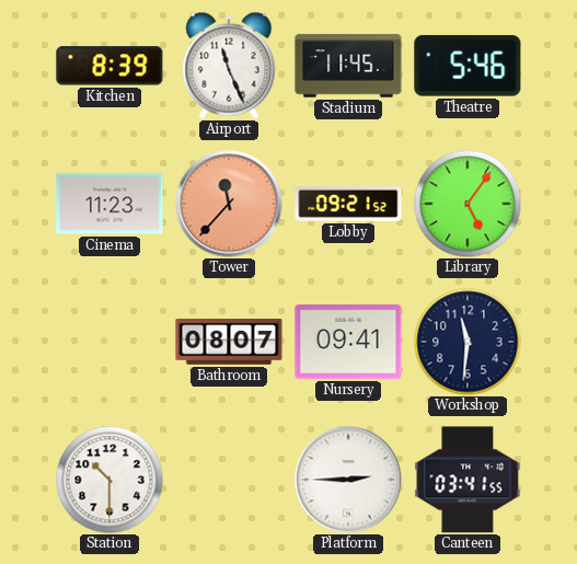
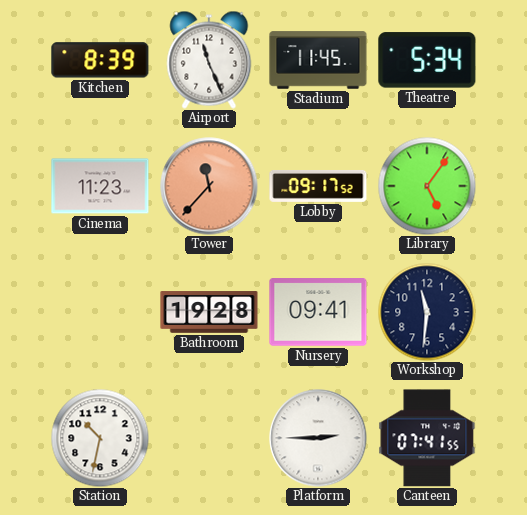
Theatre: 5:46 -> 5:34 (427, 60)
Lobby: 09:21 -> 09:17 (318, 186)
Bathroom: 08:07 -> 19:28 (209, 312)
Station: 10:30 -> 10:32 (100, 438)
Canteen: 03:41 -> 07:41 (427, 438)
